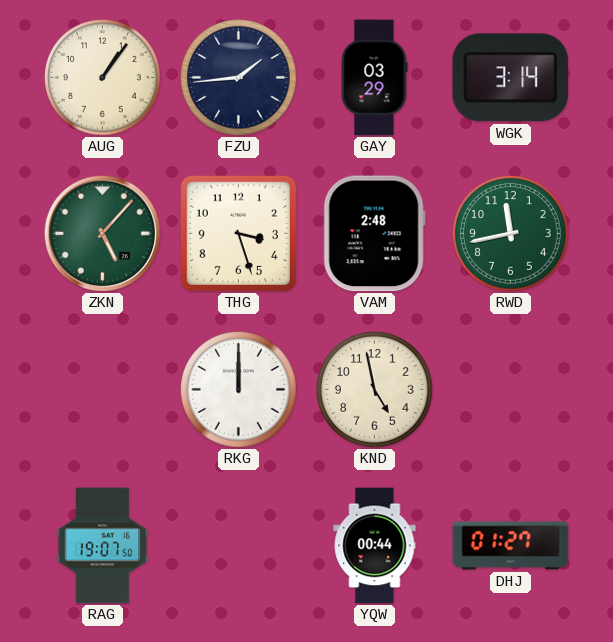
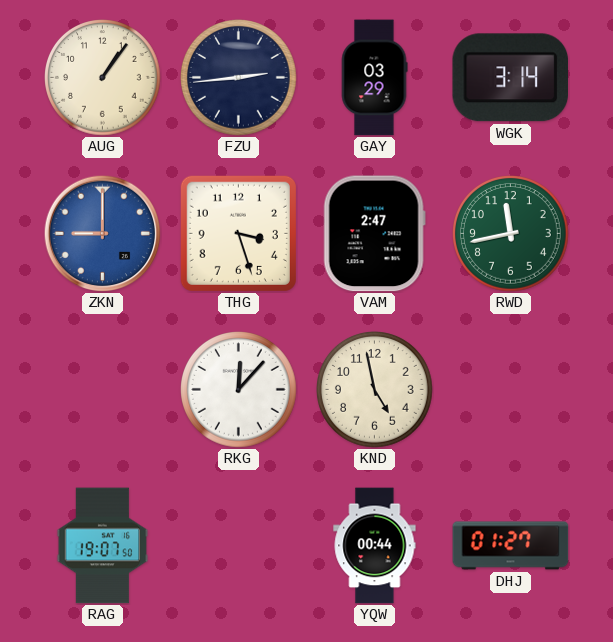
FZU: 1:44 -> 2:44 (239, 78)
ZKN: 5:07 -> 9:00 (102, 233)
ZKN dial: green -> blue (102, 233)
VAM: 2:48 -> 2:47 (374, 234)
RKG: 12:00 -> 12:07 (239, 390)
